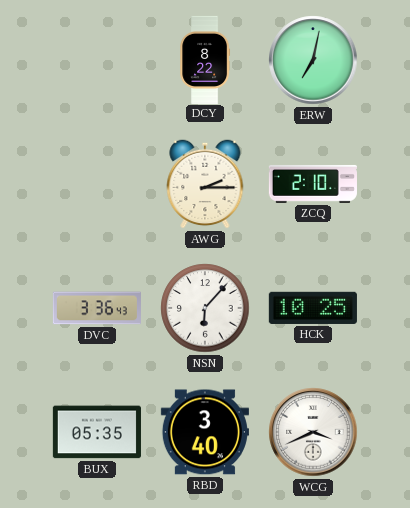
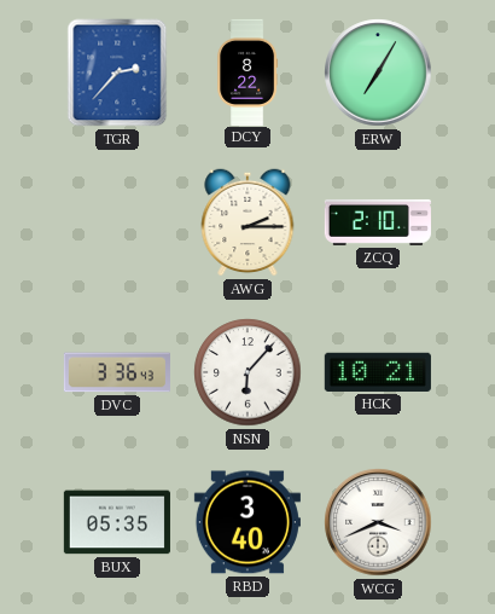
TGR: none -> 2:37 (117, 73)
ERW: 7:02 -> 7:05 (378, 73)
HCK: 10:25 -> 10:21 (378, 372)
